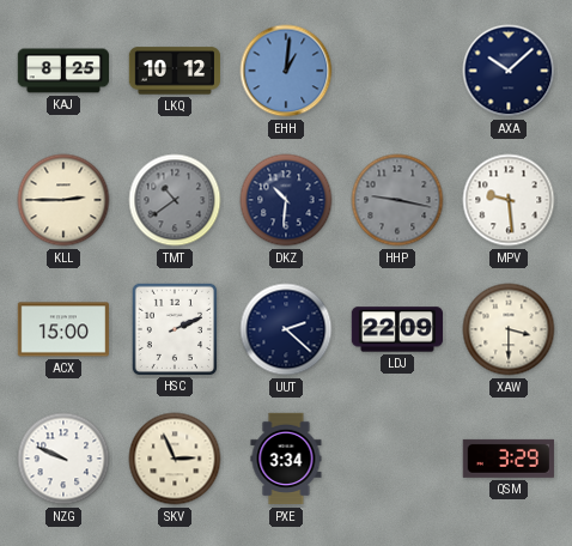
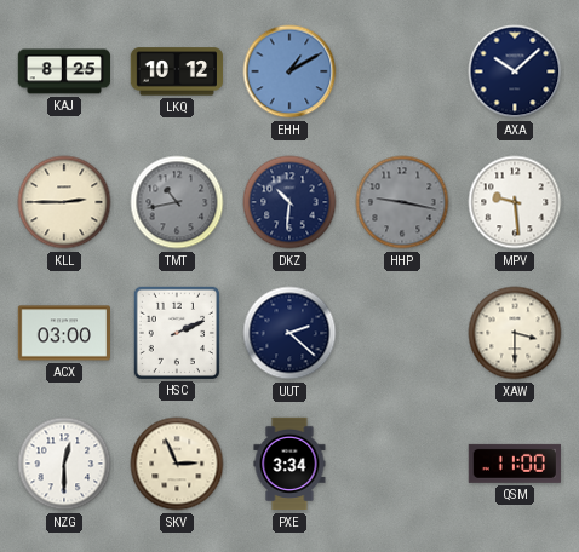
EHH: 1:01 -> 1:10 (289, 71)
TMT: 10:39 -> 10:43 (177, 202)
ACX: 15:00 -> 03:00 (63, 333)
LDJ: 22:09 -> none (397, 329)
NZG: 9:49 -> 12:30 (64, 464)
QSM: 3:29 -> 11:00 (515, 464)
